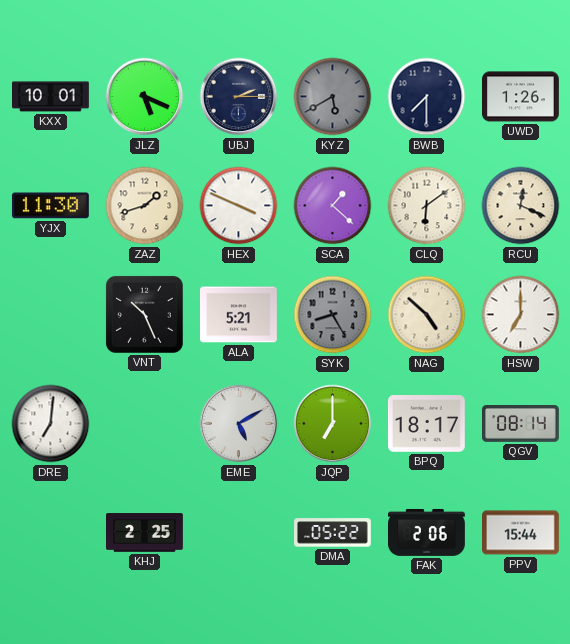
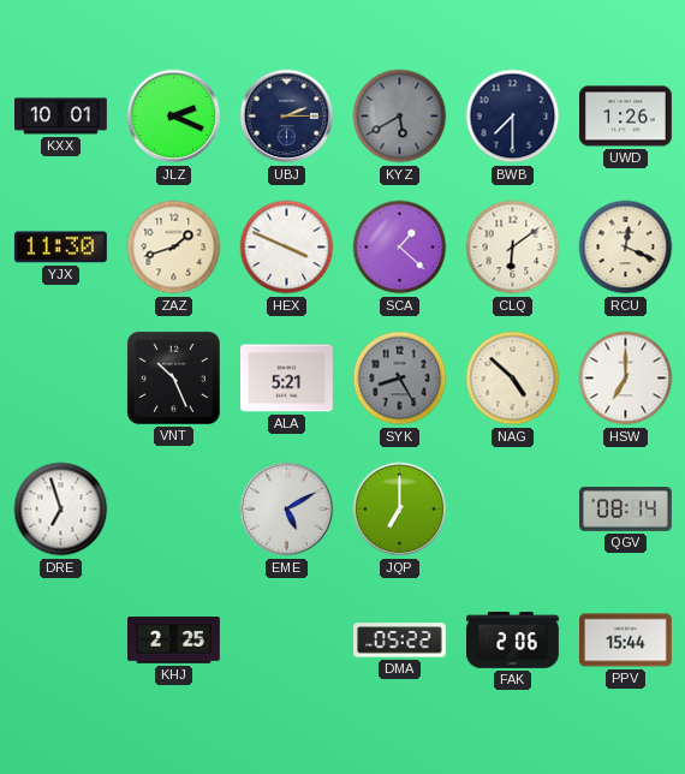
JLZ: 5:19 -> 2:19 (174, 117)
DRE: 7:01 -> 6:57 (61, 510)
BPQ: 18:17 -> none (427, 424)
